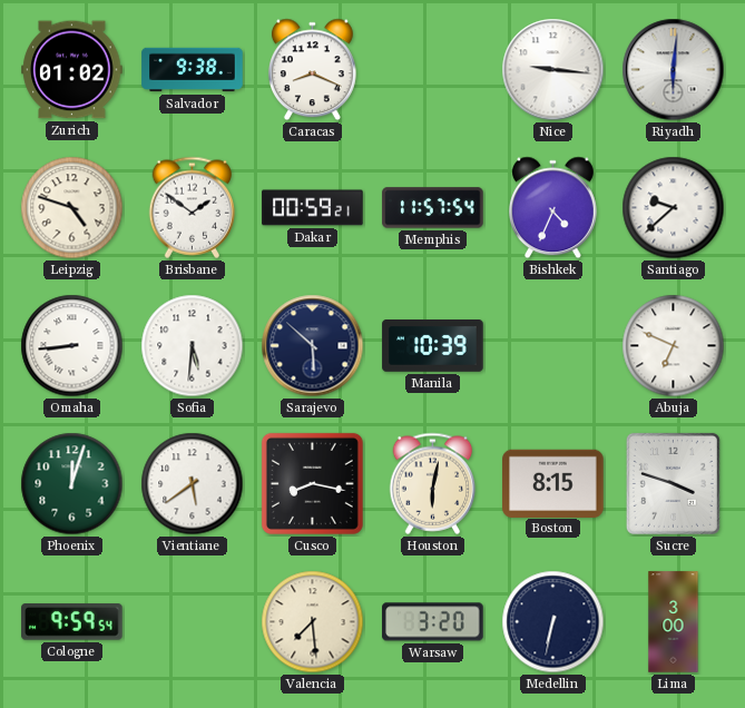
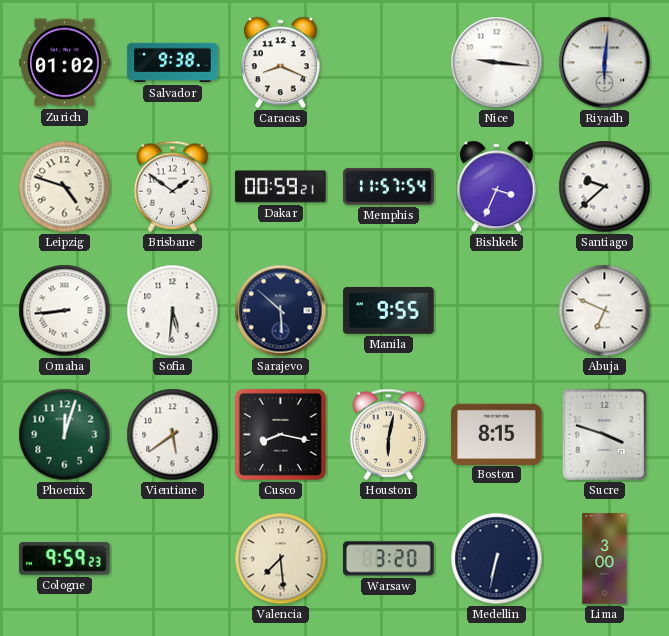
Bishkek: 4:34 -> 3:34 (496, 187)
Manila: 10:39 -> 9:55 (389, 311)
Cologne: 9:59:54 -> 9:59:23 (65, 559)
